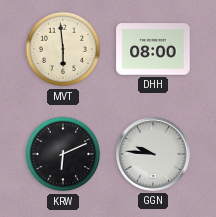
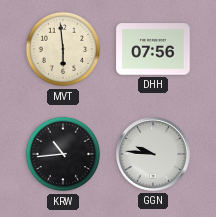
DHH: 08:00 -> 07:56 (153, 49)
KRW: 6:11 -> 10:44 (63, 154)
